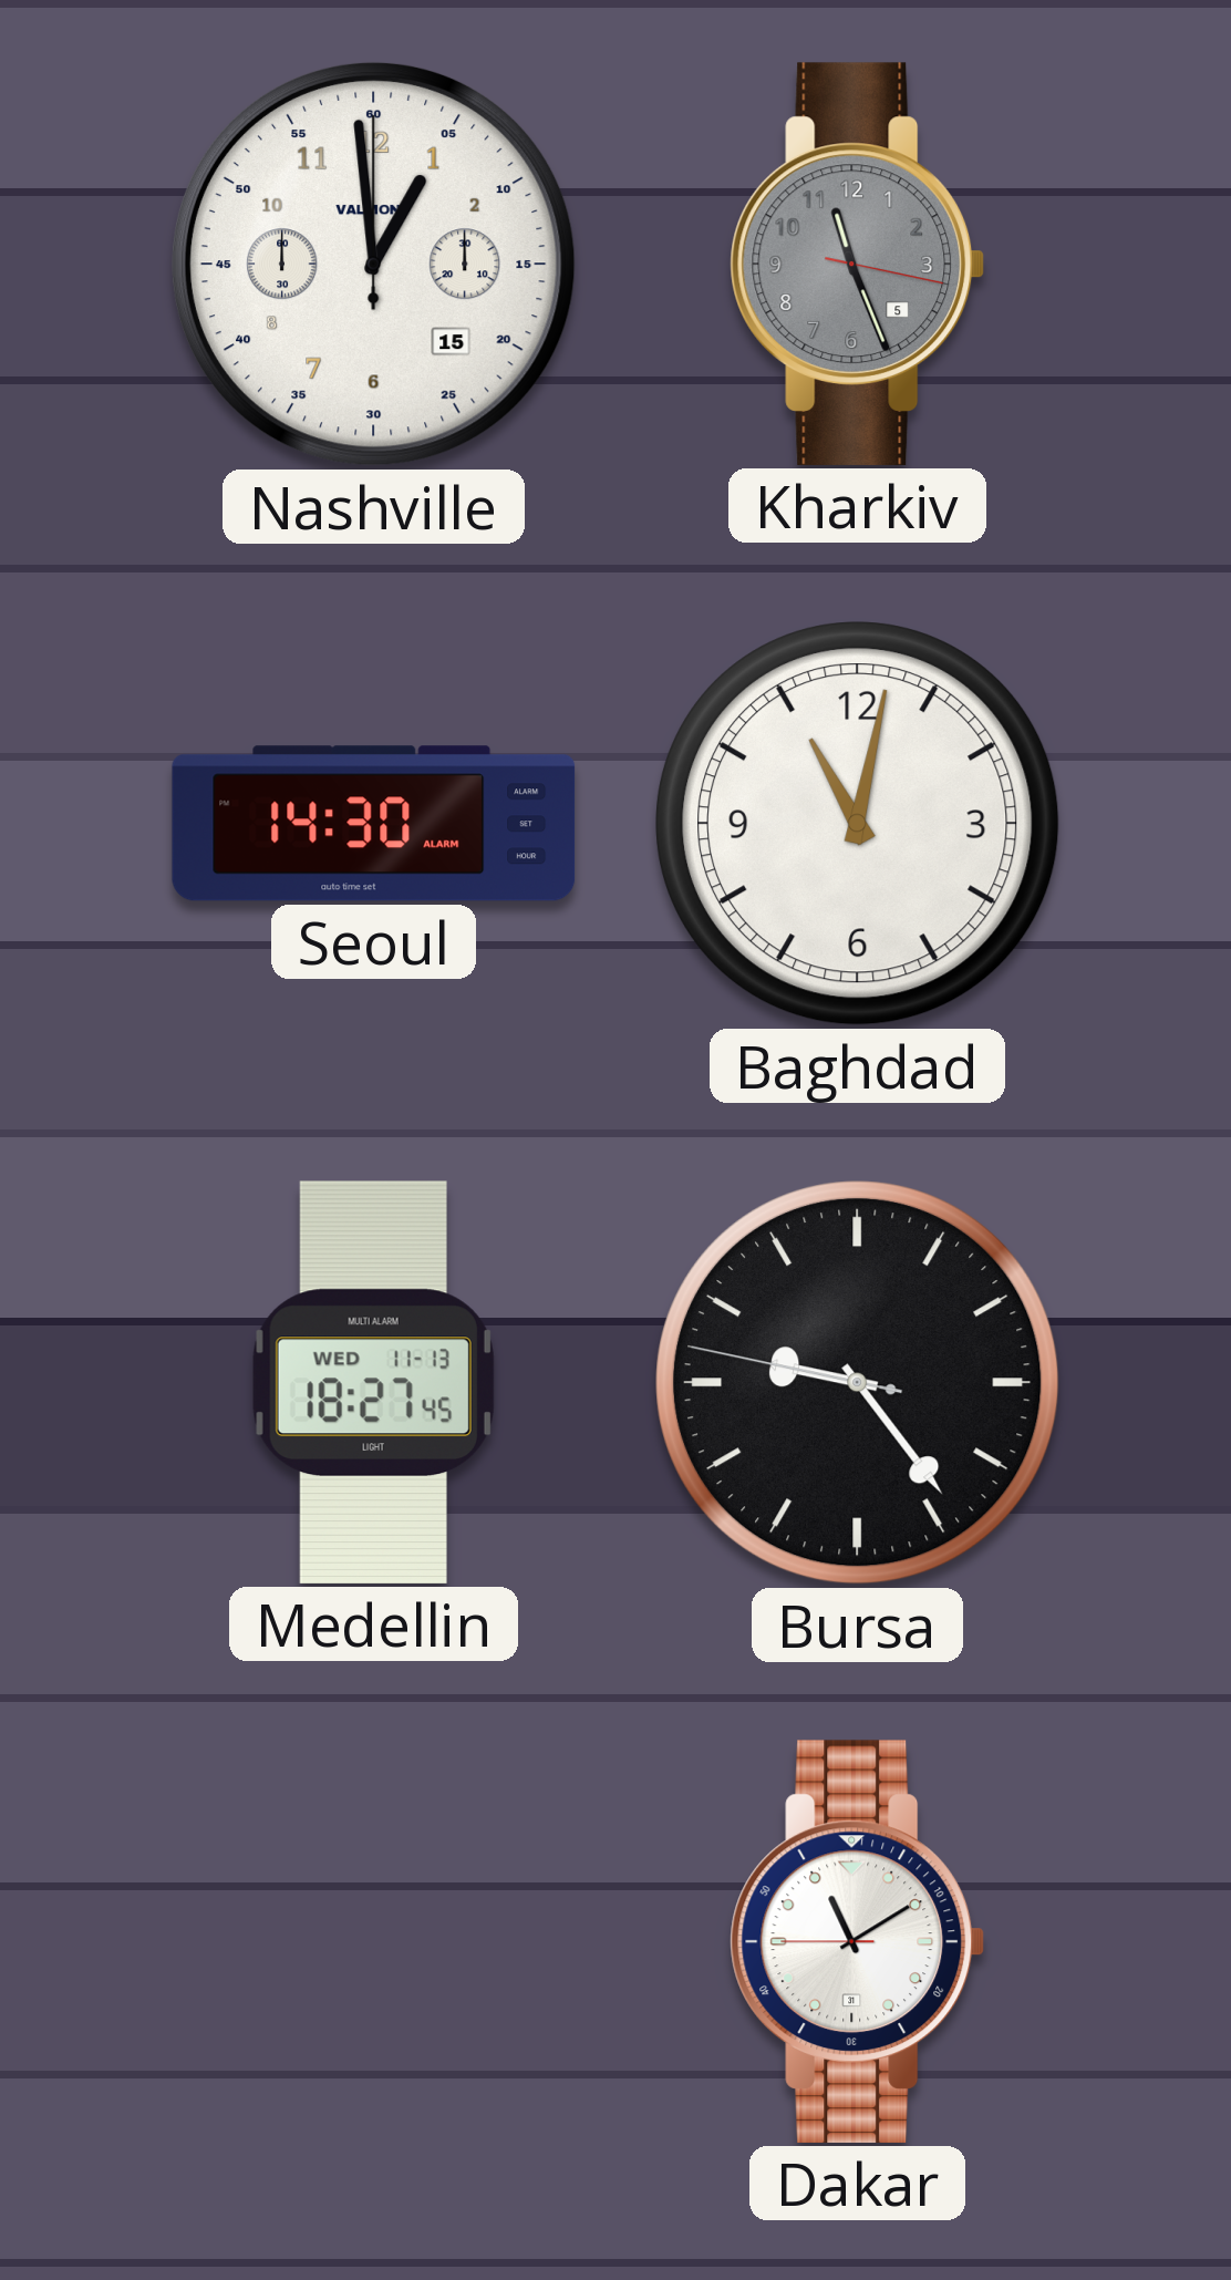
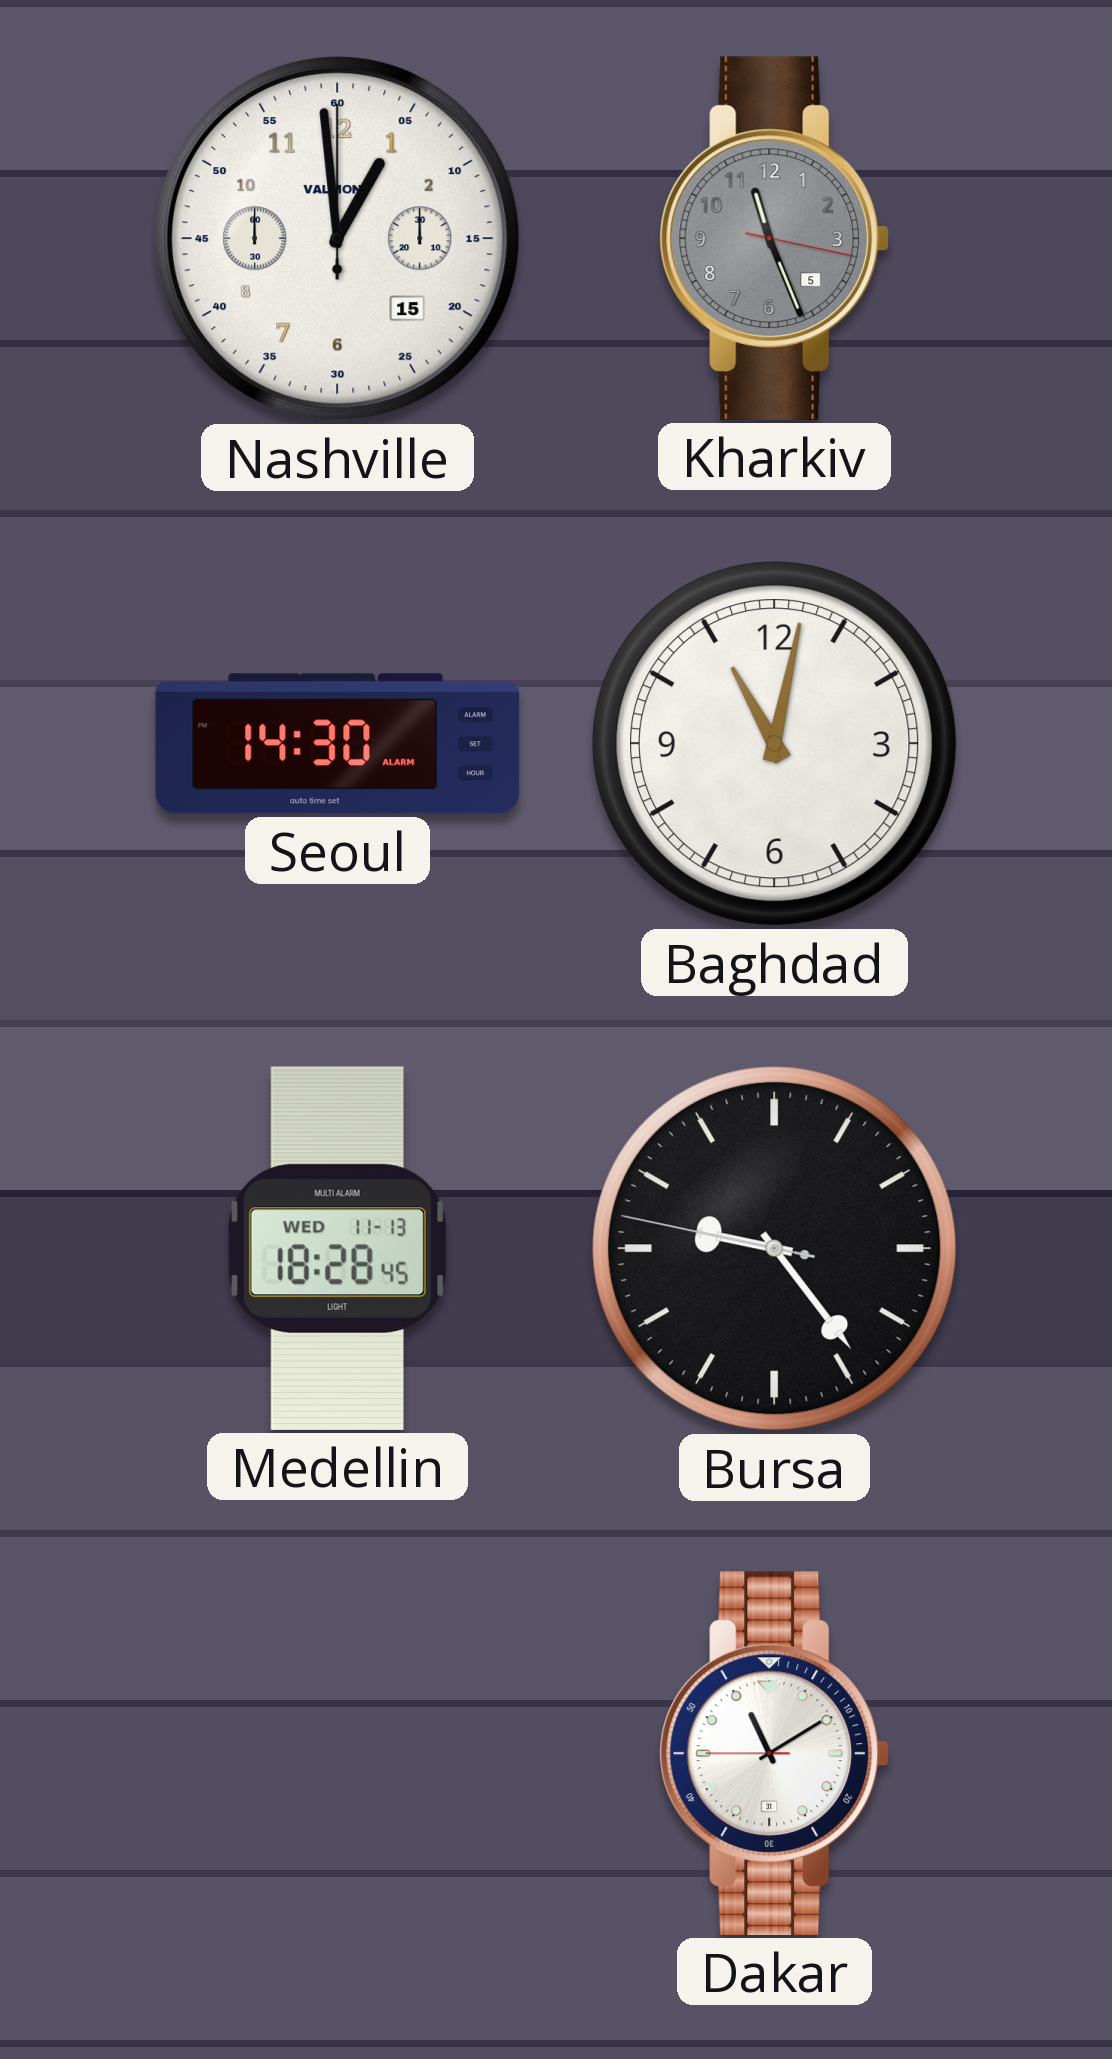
Medellin: 18:27 -> 18:28 (337, 1248)
